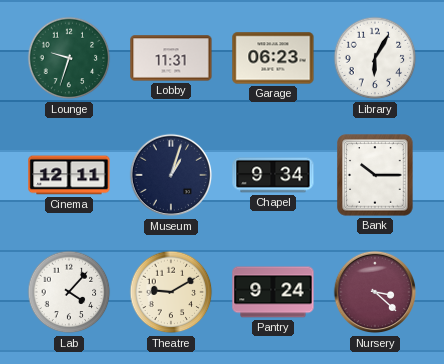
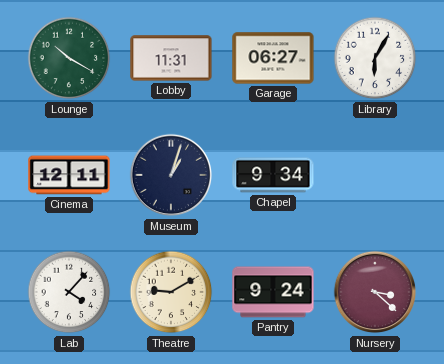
Lounge: 9:33 -> 10:20 (69, 58)
Garage: 06:23 -> 06:27 (273, 58)
Bank: 10:15 -> none (375, 175)
